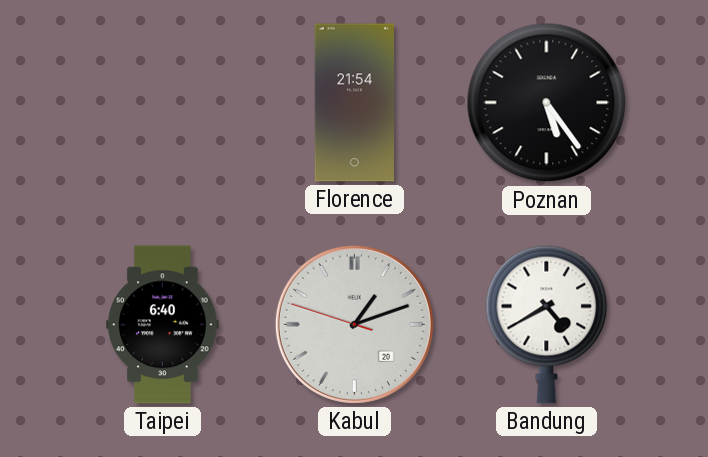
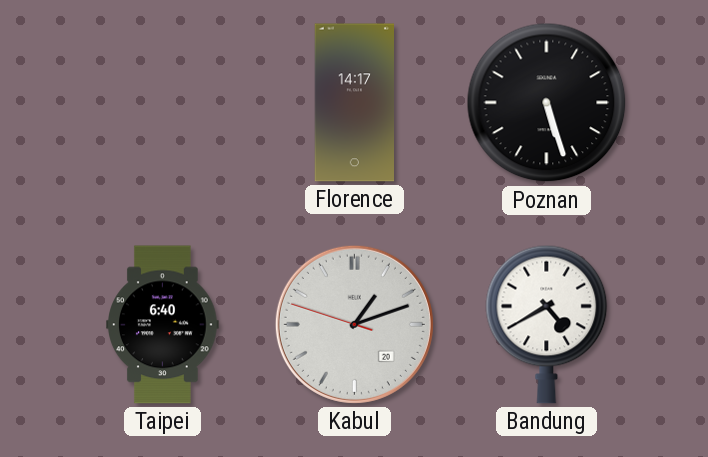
Florence: 21:54 -> 14:17 (354, 103)
Poznan: 5:24 -> 5:27 (547, 103)
